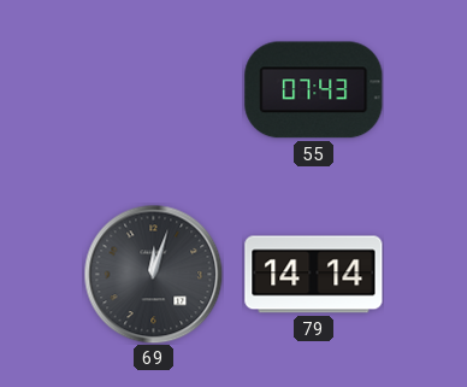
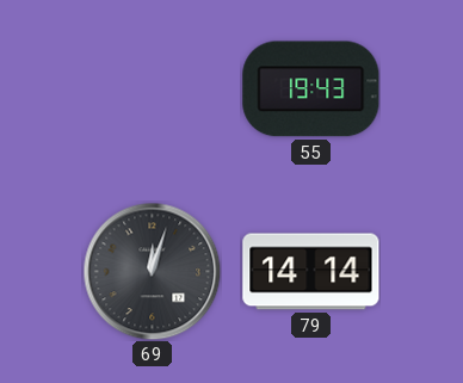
55: 07:43 -> 19:43 (311, 89)
